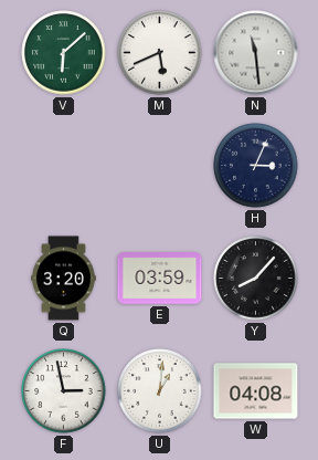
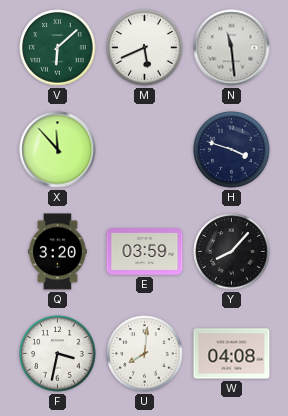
X: none -> 11:53 (58, 150)
H: 3:04 -> 3:48 (232, 150)
F: 2:58 -> 3:32 (58, 354)
U: 1:01 -> 8:01 (145, 354)
